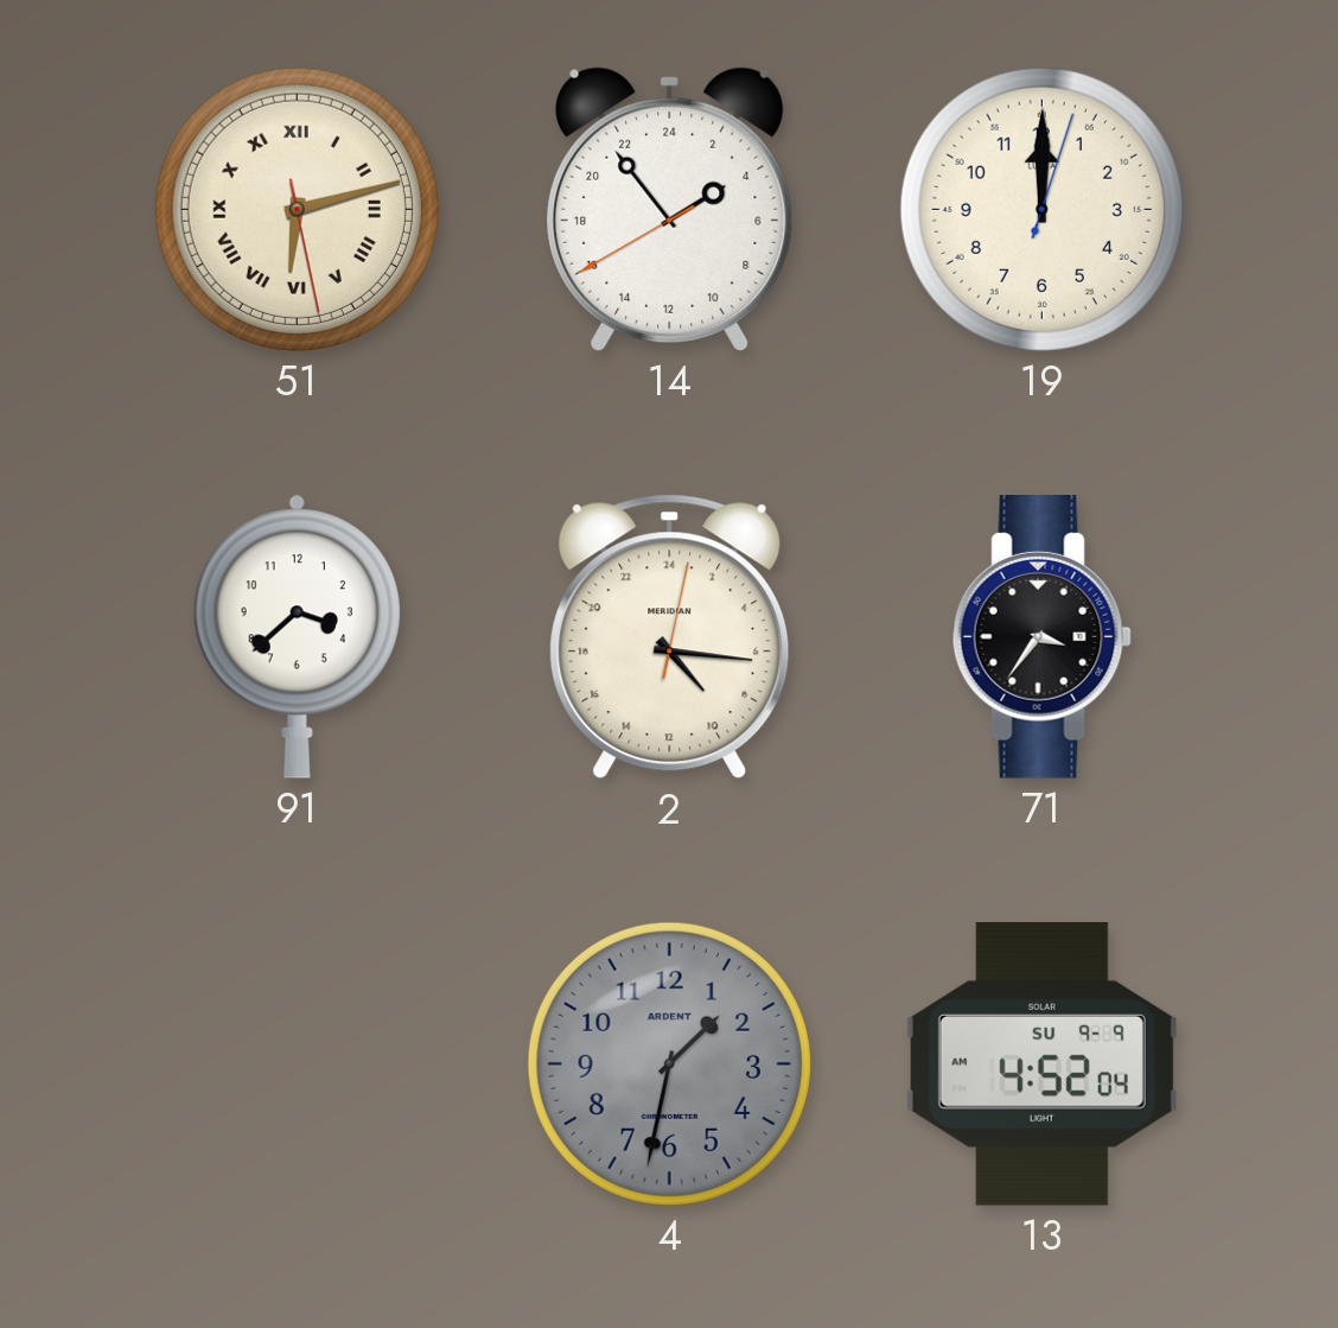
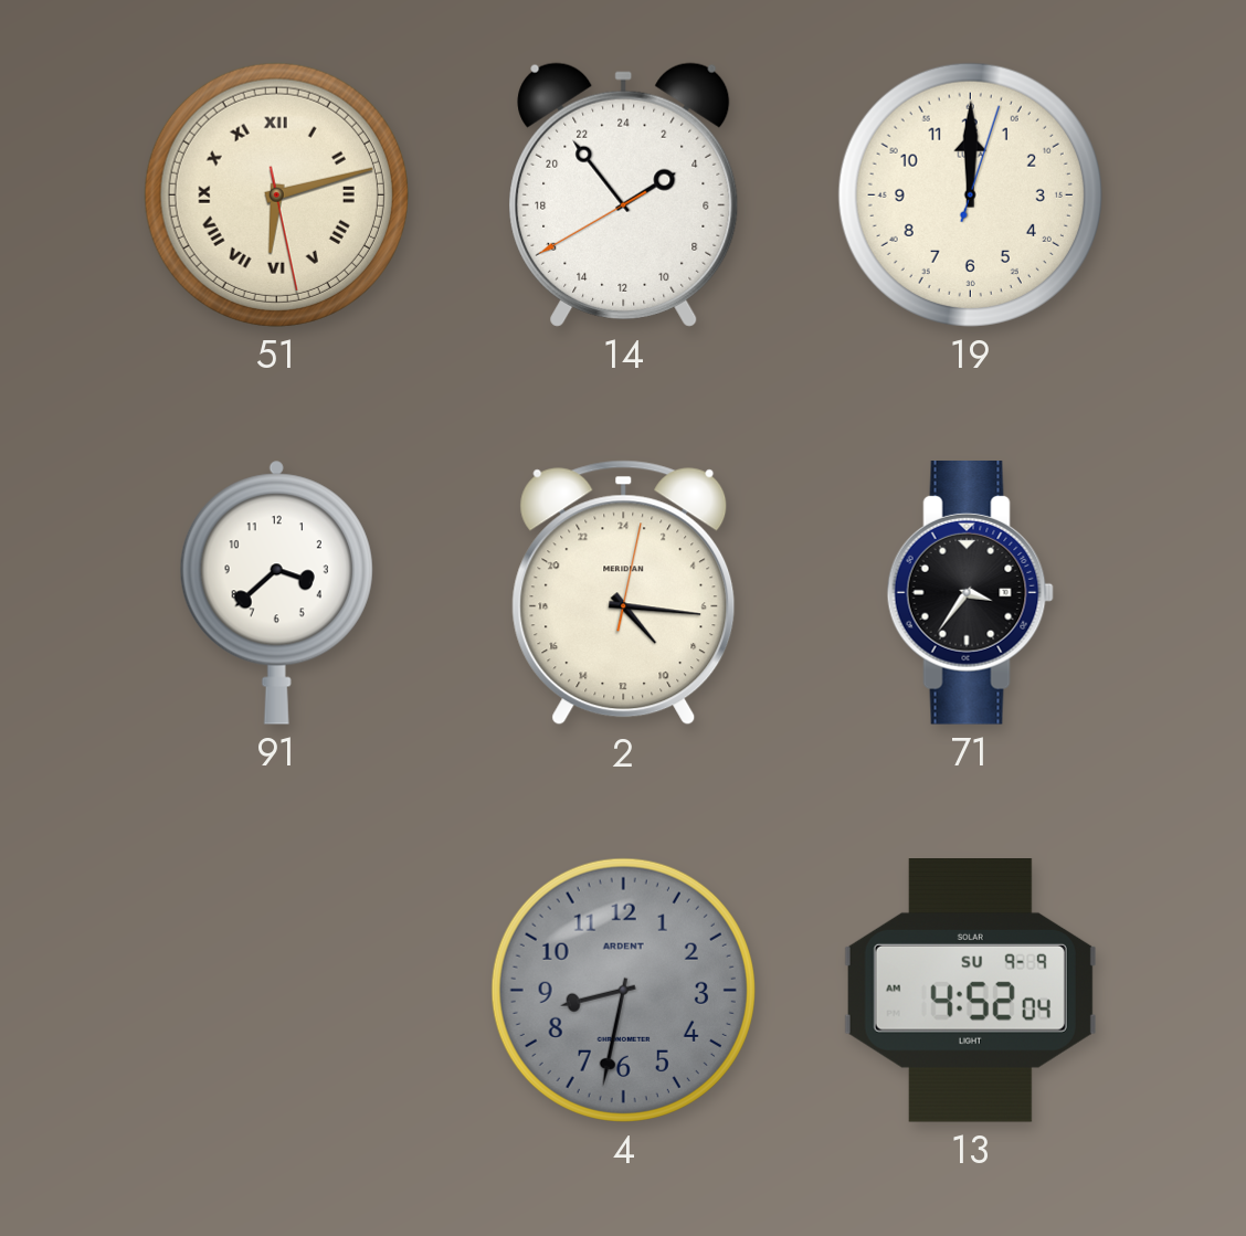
4: 1:32 -> 8:32 (623, 990)
